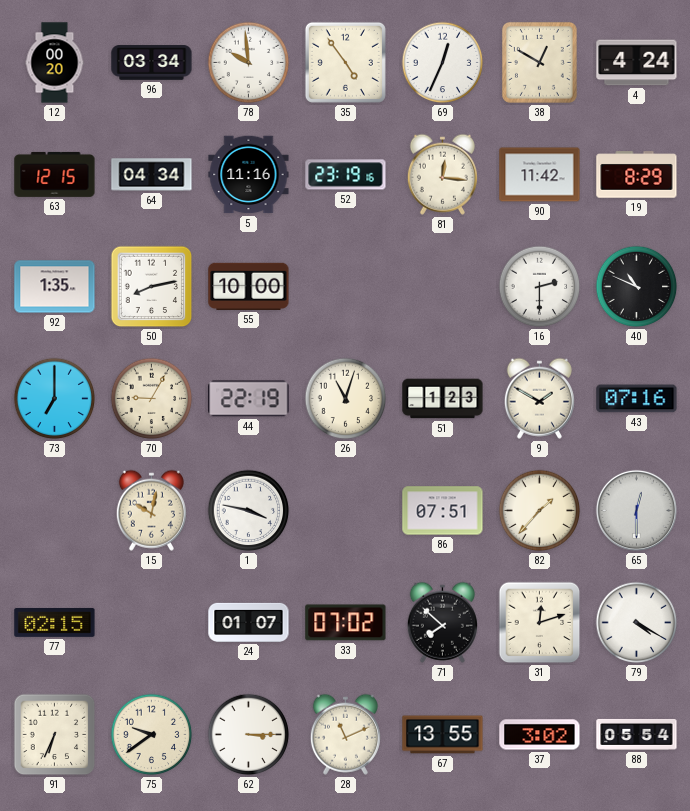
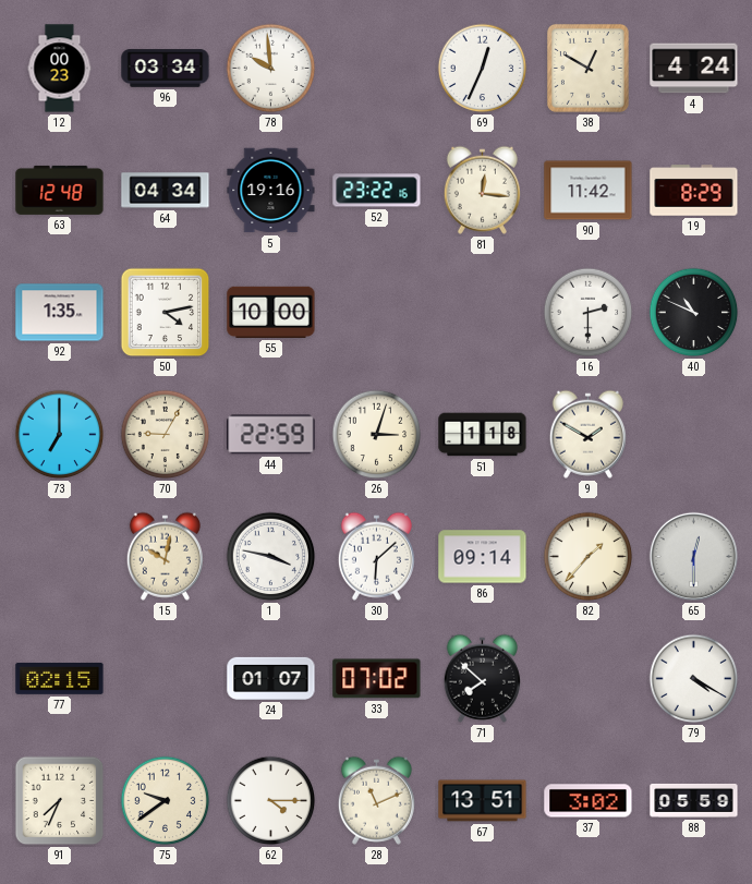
12: 00:20 -> 00:23 (60, 69)
35: 4:54 -> none (345, 62)
63: 12:15 -> 12:48 (60, 190)
5: 11:16 -> 19:16 (271, 191)
52: 23:19 -> 23:22 (377, 191)
50: 8:13 -> 4:13 (166, 313)
44: 22:19 -> 22:59 (271, 435)
26: 11:03 -> 3:03 (377, 435)
51: 1:23 -> 1:18 (483, 435)
43: 07:16 -> none (637, 399)
30: none -> 6:08 (376, 556)
86: 07:51 -> 09:14 (483, 557)
31: 12:12 -> none (540, 623)
91: 6:34 -> 7:34 (60, 801)
62: 3:15 -> 4:15 (271, 801)
67: 13:55 -> 13:51 (483, 801)
88: 05:54 -> 05:59 (694, 800)
